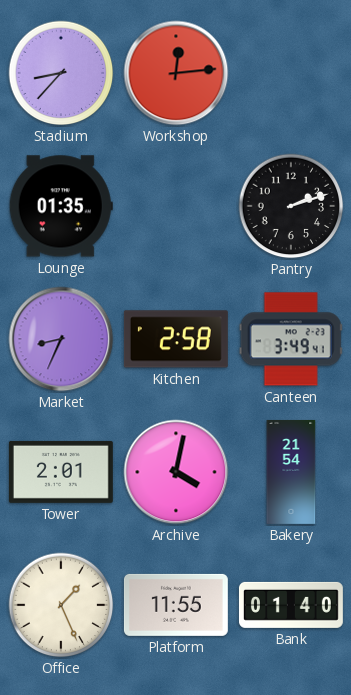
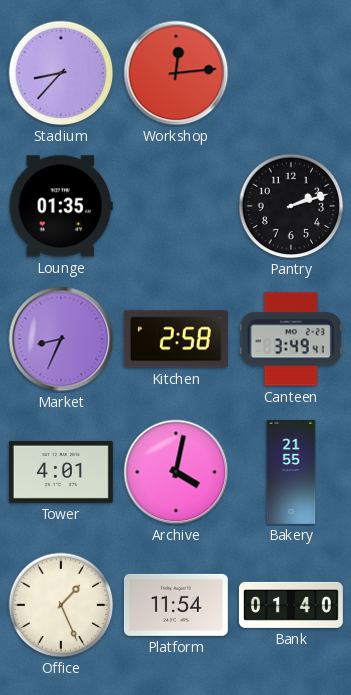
Tower: 2:01 -> 4:01 (61, 472)
Bakery: 21:54 -> 21:55 (291, 472)
Platform: 11:55 -> 11:54 (176, 605)
